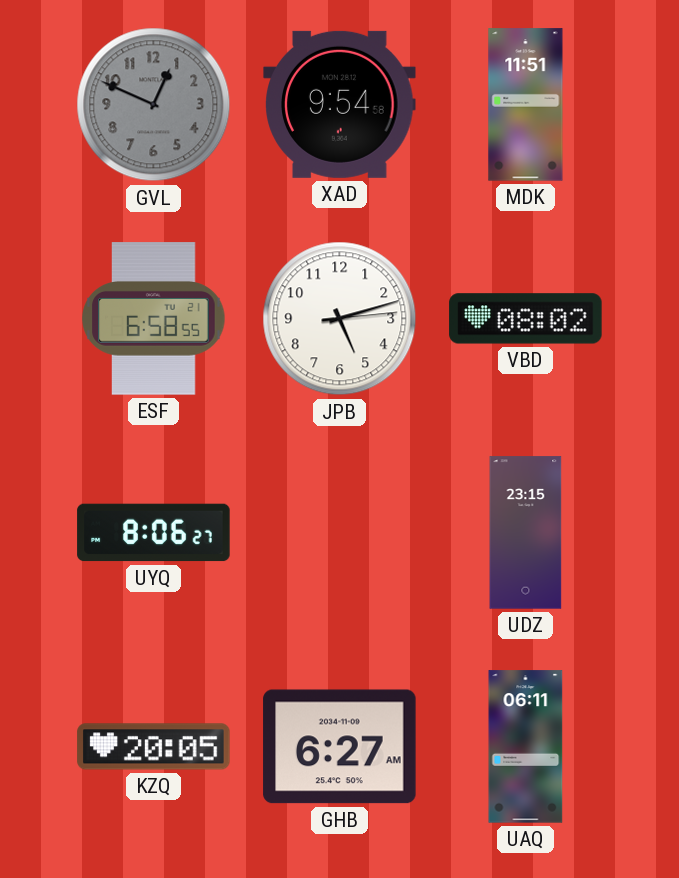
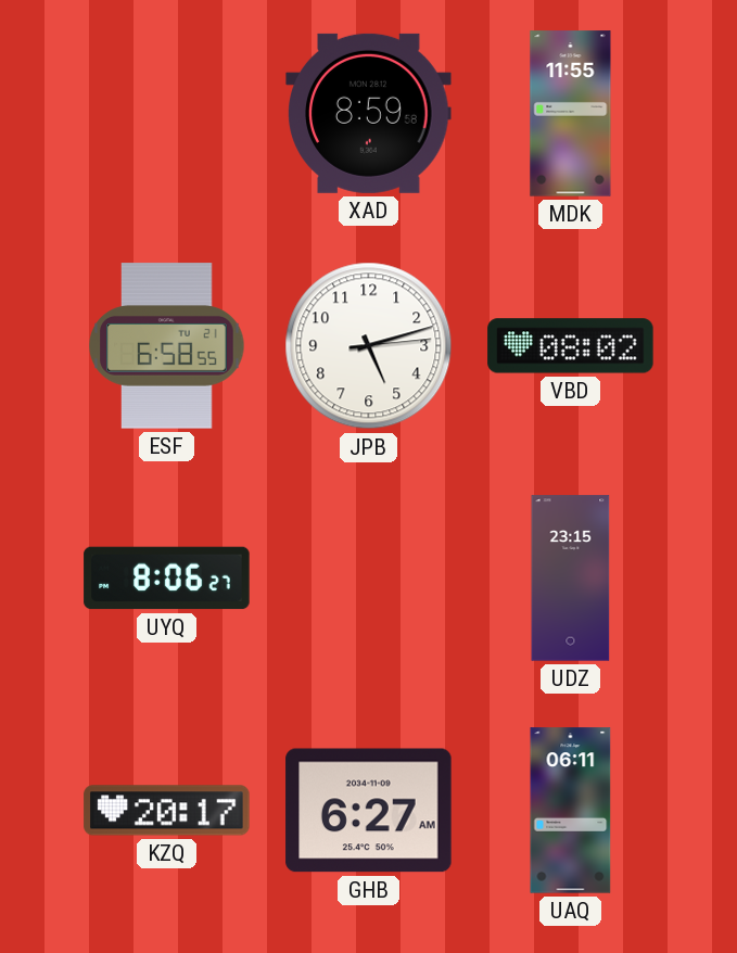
GVL: 12:49 -> none (154, 105)
XAD: 9:54 -> 8:59 (369, 113)
MDK: 11:51 -> 11:55 (571, 114)
KZQ: 20:05 -> 20:17 (167, 811)
